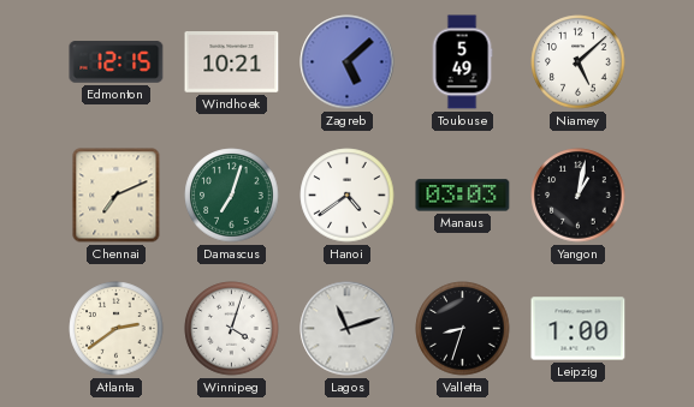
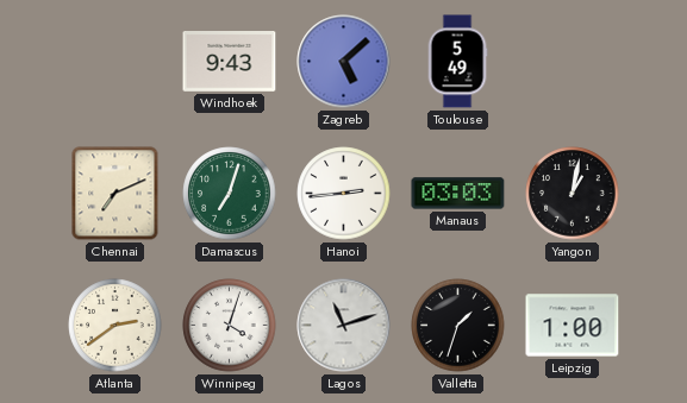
Edmonton: 12:15 -> none (117, 62)
Windhoek: 10:21 -> 9:43 (230, 62)
Niamey: 5:08 -> none (579, 62)
Hanoi: 4:39 -> 2:44 (344, 194)
Valletta: 8:33 -> 1:33 (458, 326)
